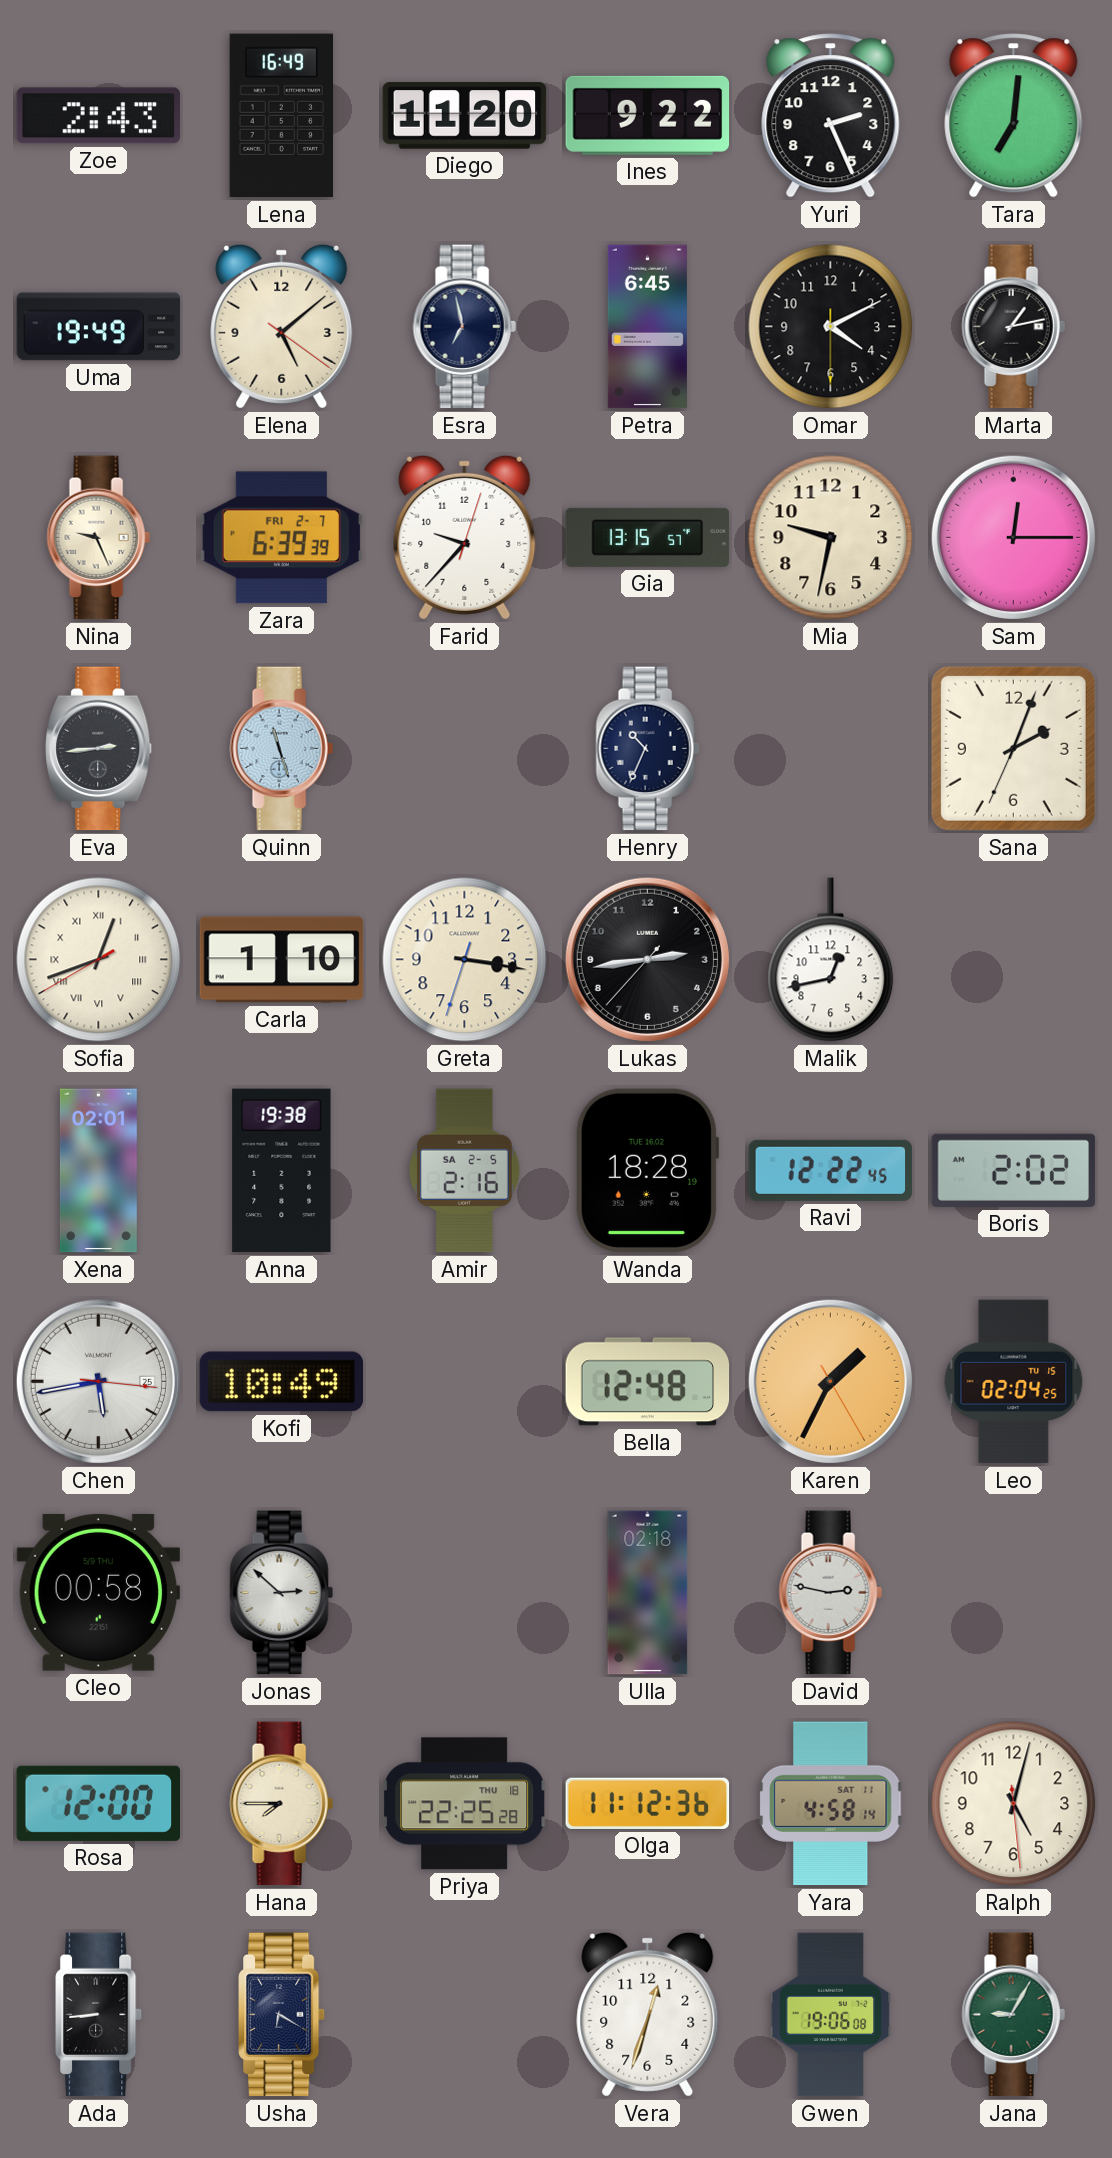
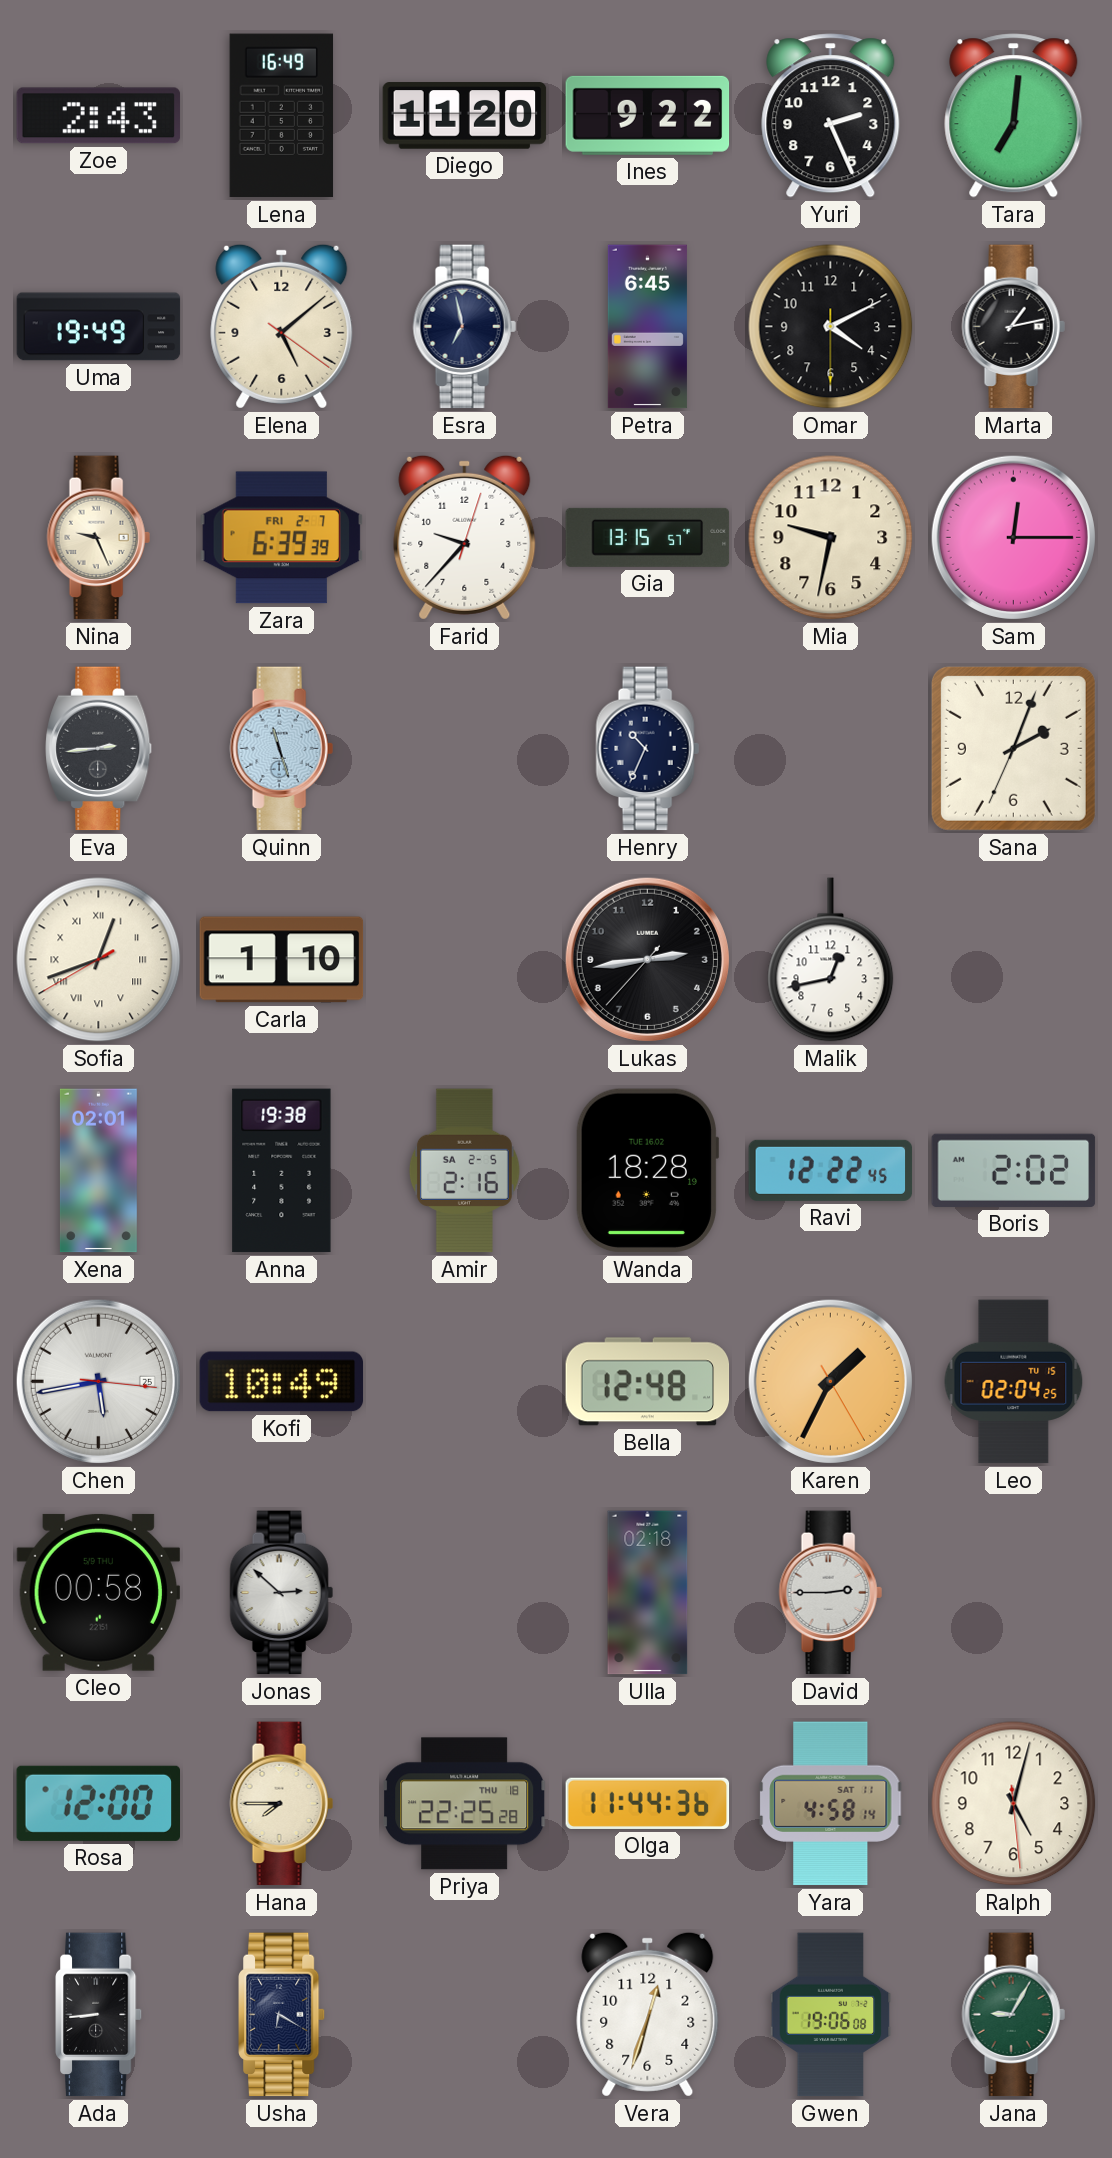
Greta: 3:16 -> none (465, 960)
David: 2:47 -> 2:45 (830, 1593)
Olga: 11:12 -> 11:44 (648, 1803)
